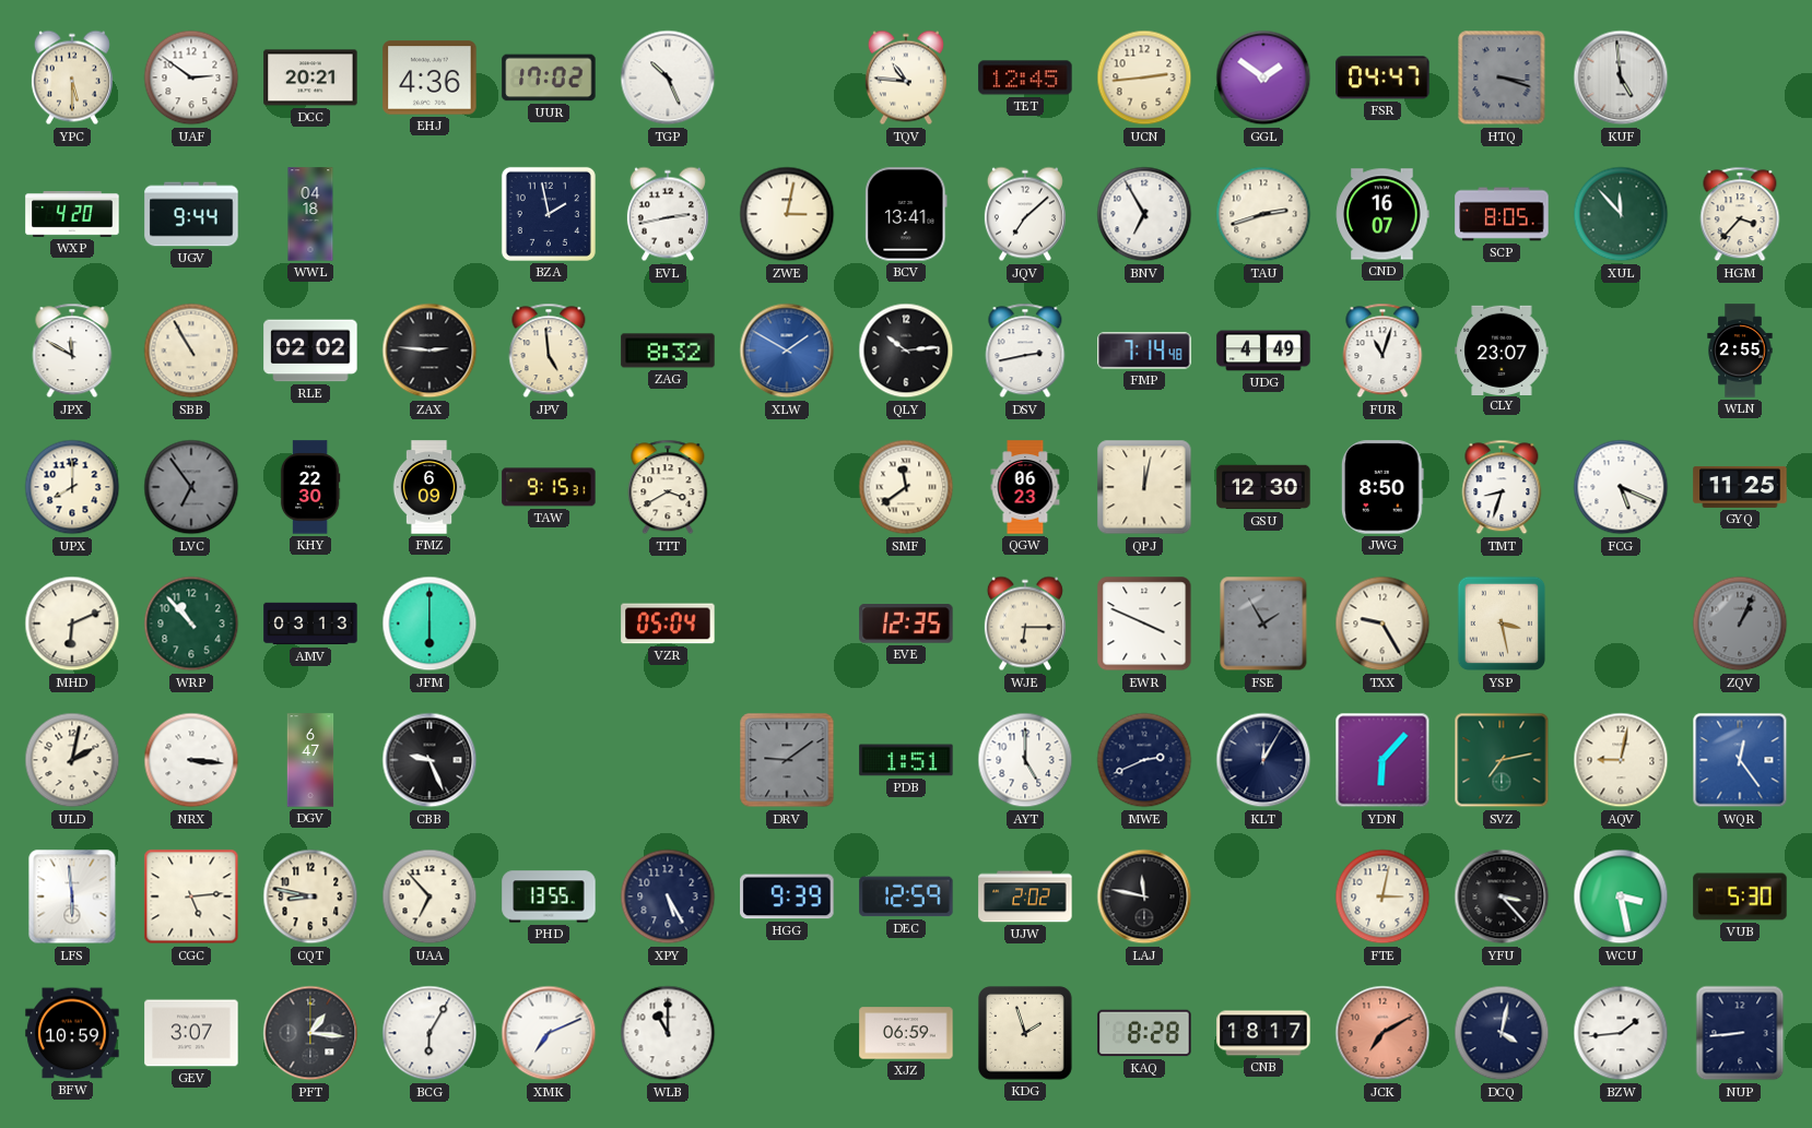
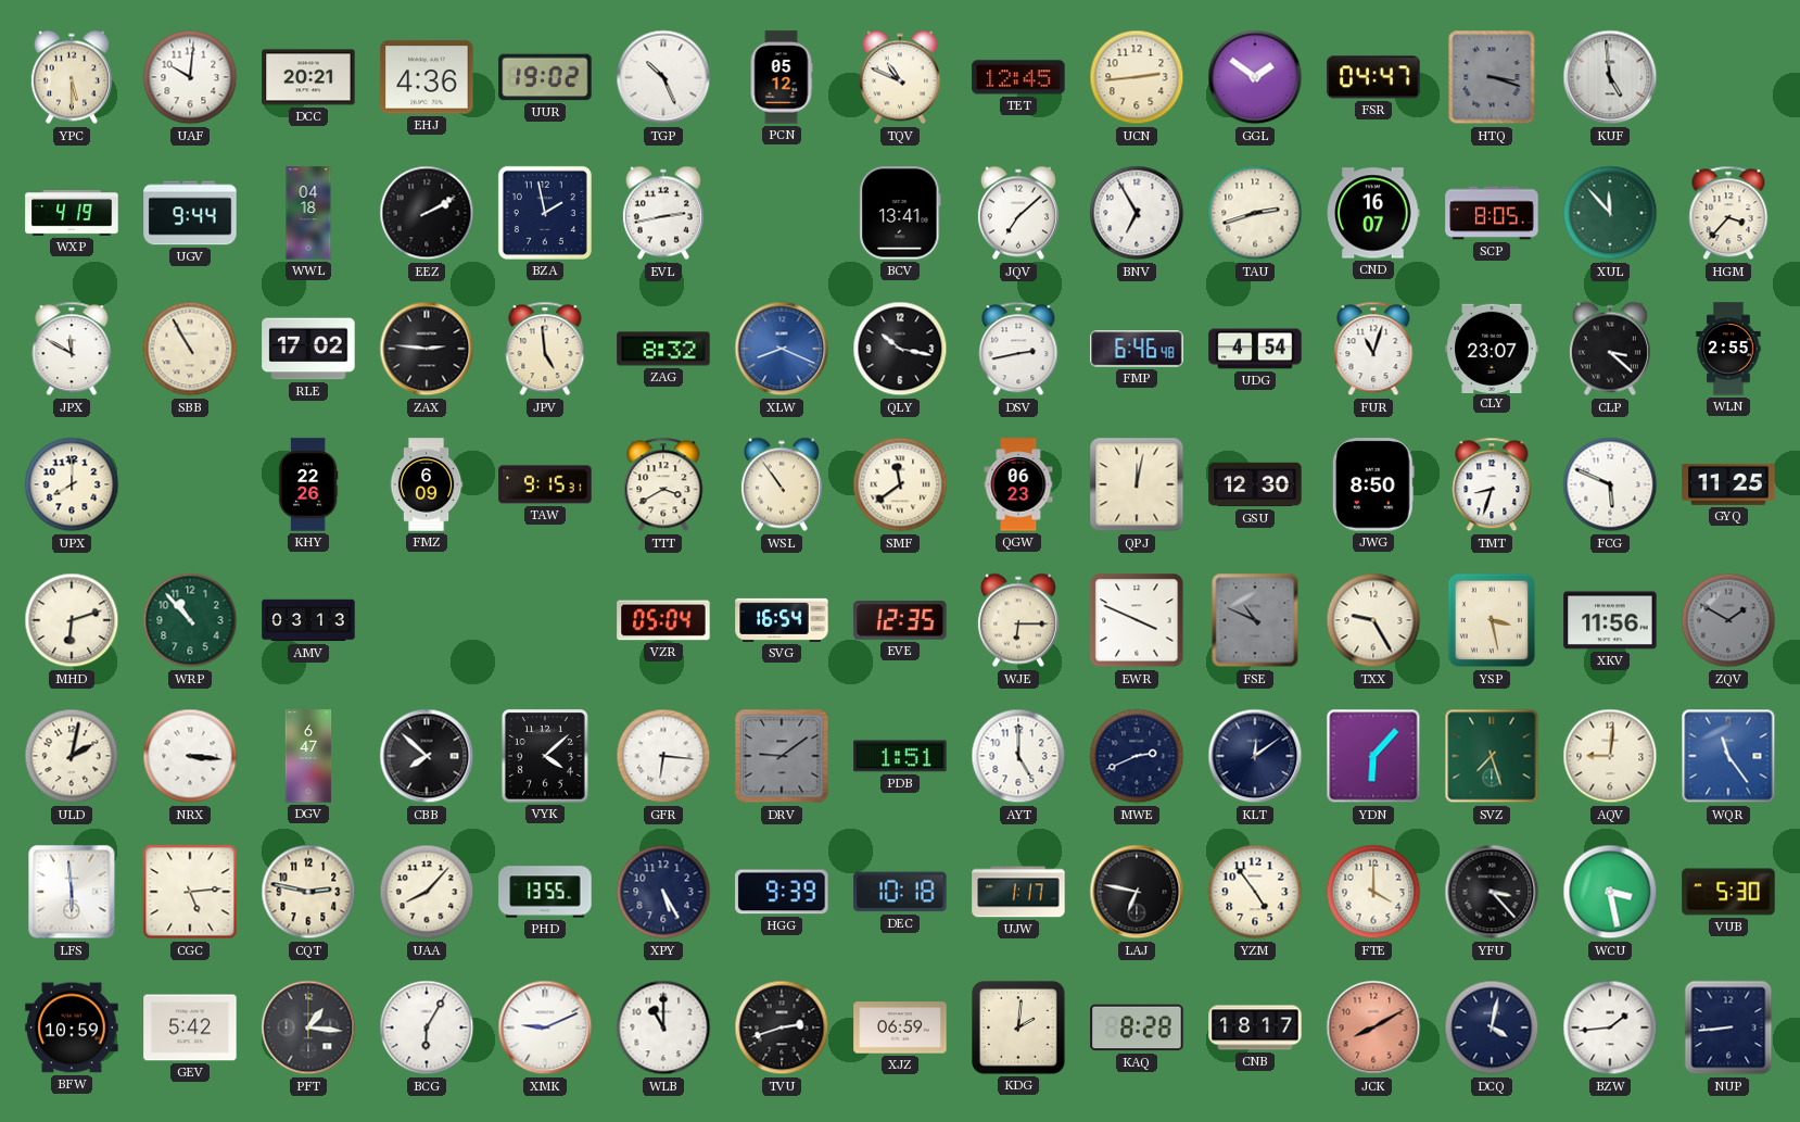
UAF: 2:51 -> 10:01 (190, 77)
UUR: 17:02 -> 19:02 (545, 77)
PCN: none -> 05:12 (782, 77)
TQV: 10:46 -> 10:49 (900, 77)
WXP: 4:20 -> 4:19 (72, 214)
EEZ: none -> 2:10 (427, 213)
ZWE: 3:02 -> none (787, 214)
RLE: 02:02 -> 17:02 (308, 349)
XLW: 1:50 -> 8:19 (782, 349)
QLY: 10:14 -> 10:17 (900, 349)
FMP: 7:14 -> 6:46 (1137, 349)
UDG: 4:49 -> 4:54 (1255, 349)
CLP: none -> 3:22 (1610, 349)
LVC: 6:54 -> none (191, 487)
KHY: 22:30 -> 22:26 (308, 484)
WSL: none -> 10:54 (782, 484)
FCG: 5:19 -> 5:49 (1610, 484)
MHD: 6:11 -> 6:12 (72, 620)
JFM: 6:00 -> none (430, 624)
SVG: none -> 16:54 (782, 620)
FSE: 1:55 -> 10:49 (1255, 620)
XKV: none -> 11:56 (1610, 620)
ZQV: 1:04 -> 1:50 (1728, 620)
CBB: 9:26 -> 7:52 (427, 756)
VYK: none -> 4:08 (545, 756)
GFR: none -> 6:16 (663, 756)
KLT: 12:05 -> 12:09 (1255, 756)
SVZ: 7:13 -> 7:27 (1492, 756)
AQV: 9:02 -> 9:01 (1610, 756)
WQR: 12:24 -> 11:24 (1728, 756)
CQT: 8:47 -> 2:47 (308, 892)
UAA: 6:53 -> 8:07 (427, 892)
DEC: 12:59 -> 10:18 (900, 892)
UJW: 2:02 -> 1:17 (1018, 892)
LAJ: 11:47 -> 6:47 (1137, 892)
YZM: none -> 4:54 (1255, 892)
FTE: 3:02 -> 4:00 (1373, 892)
GEV: 3:07 -> 5:42 (190, 1028)
XMK: 7:11 -> 9:11 (545, 1028)
TVU: none -> 2:42 (782, 1028)
KDG: 1:57 -> 2:01 (1019, 1029)
JCK: 7:10 -> 8:10 (1373, 1028)
